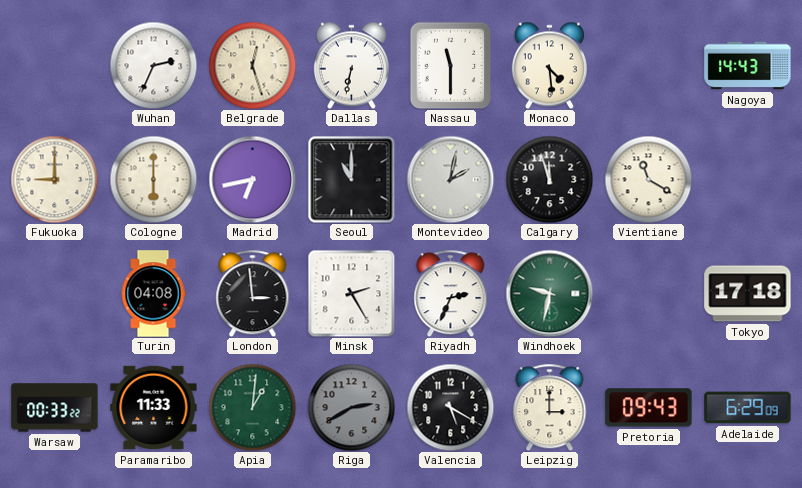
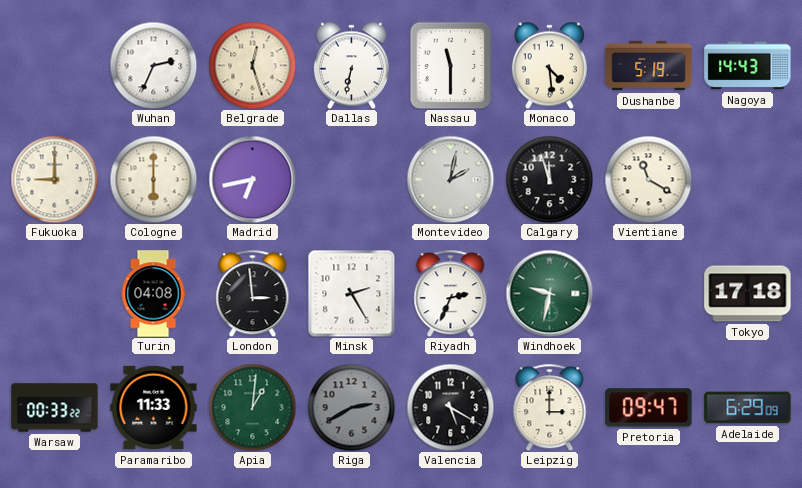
Dushanbe: none -> 5:19 (649, 66)
Seoul: 11:00 -> none (351, 179)
Pretoria: 09:43 -> 09:47 (649, 408)
